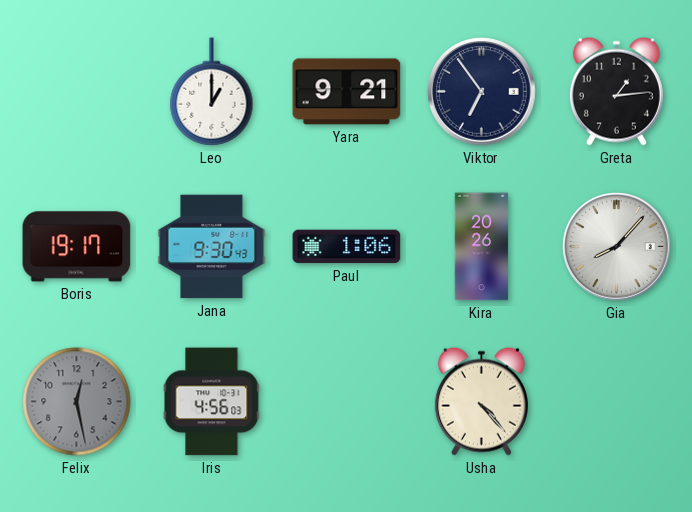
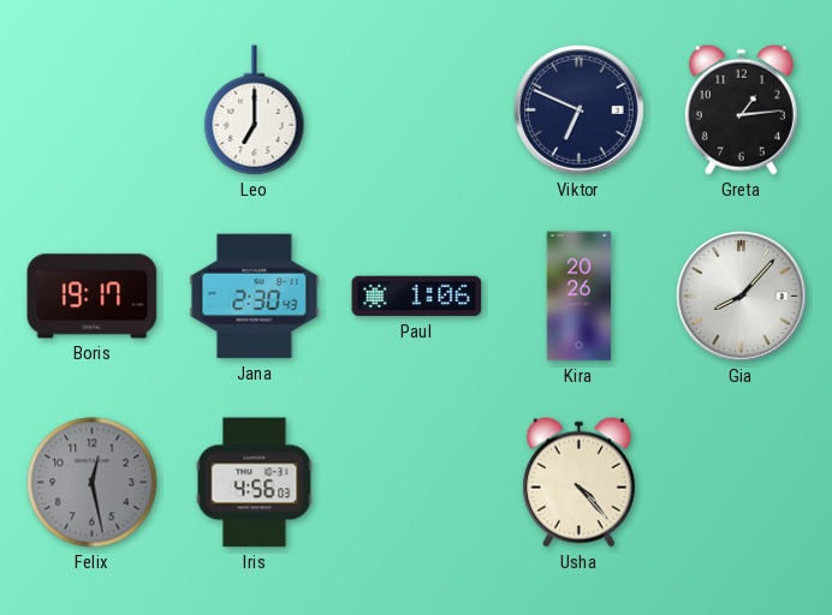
Leo: 1:00 -> 7:00 (255, 111)
Yara: 9:21 -> none (347, 92)
Viktor: 6:54 -> 6:49 (580, 111)
Jana: 9:30 -> 2:30 (255, 297)
